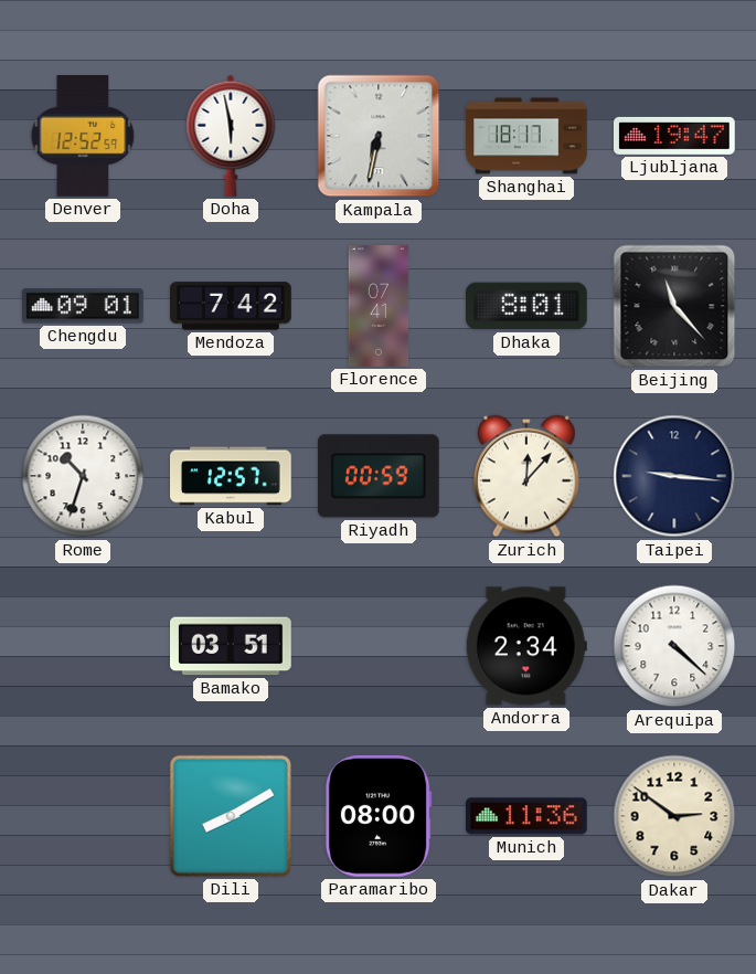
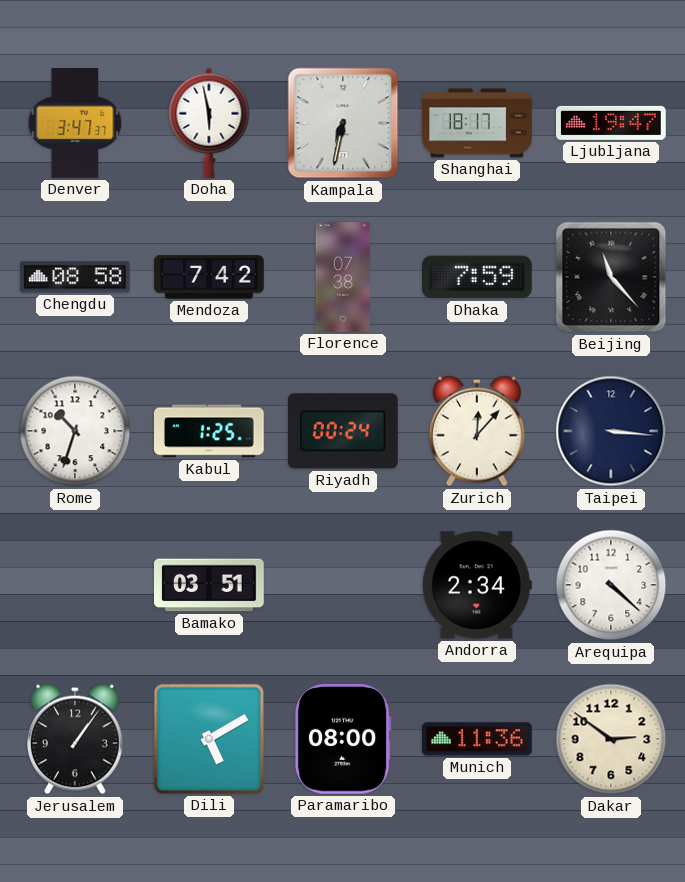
Denver: 12:52 -> 3:47 (75, 124)
Chengdu: 09:01 -> 08:58 (75, 277)
Florence: 07:41 -> 07:38 (343, 277)
Dhaka: 8:01 -> 7:59 (478, 277)
Kabul: 12:57 -> 1:25 (210, 431)
Riyadh: 00:59 -> 00:24 (343, 431)
Taipei: 9:16 -> 3:16 (611, 431)
Jerusalem: none -> 1:06 (75, 739)
Dili: 8:10 -> 5:10 (209, 739)
